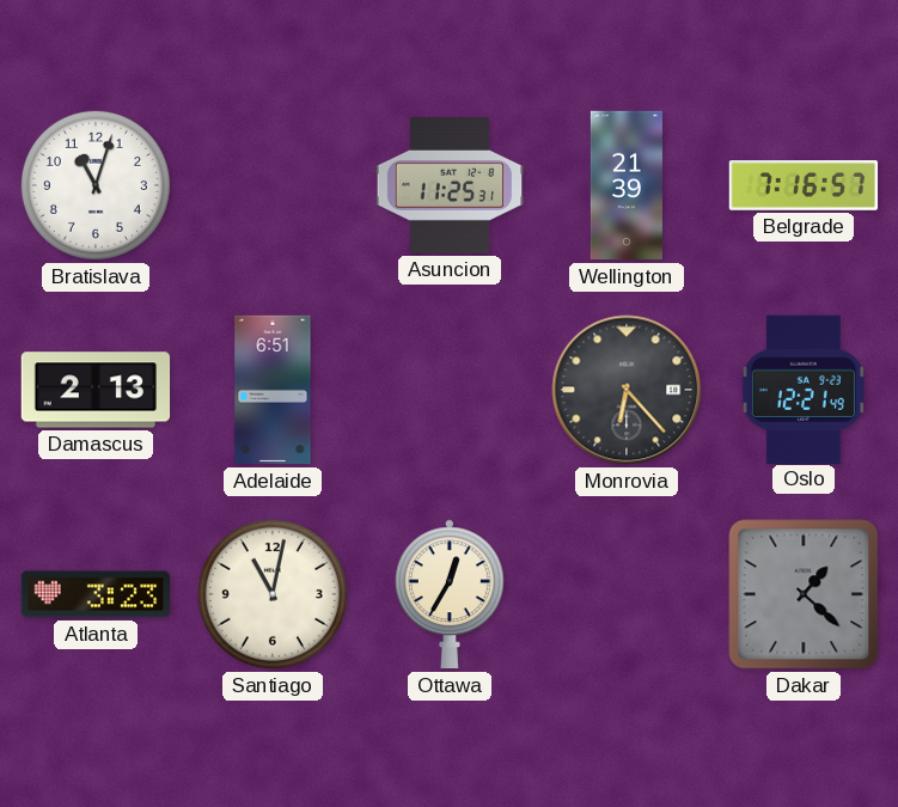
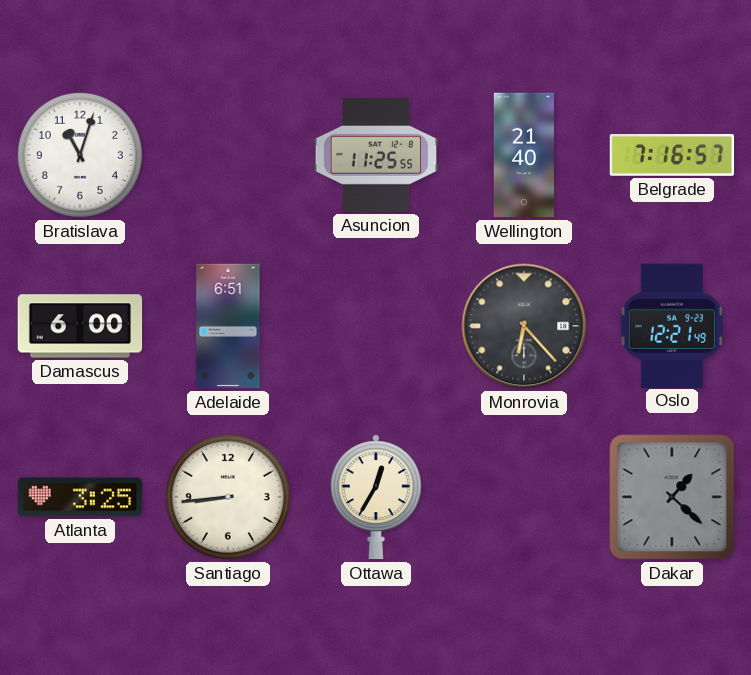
Asuncion: 11:25:31 -> 11:25:55 (376, 156)
Wellington: 21:39 -> 21:40 (524, 155)
Damascus: 2:13 -> 6:00 (80, 326)
Atlanta: 3:23 -> 3:25 (80, 497)
Santiago: 11:02 -> 8:44 (228, 497)
